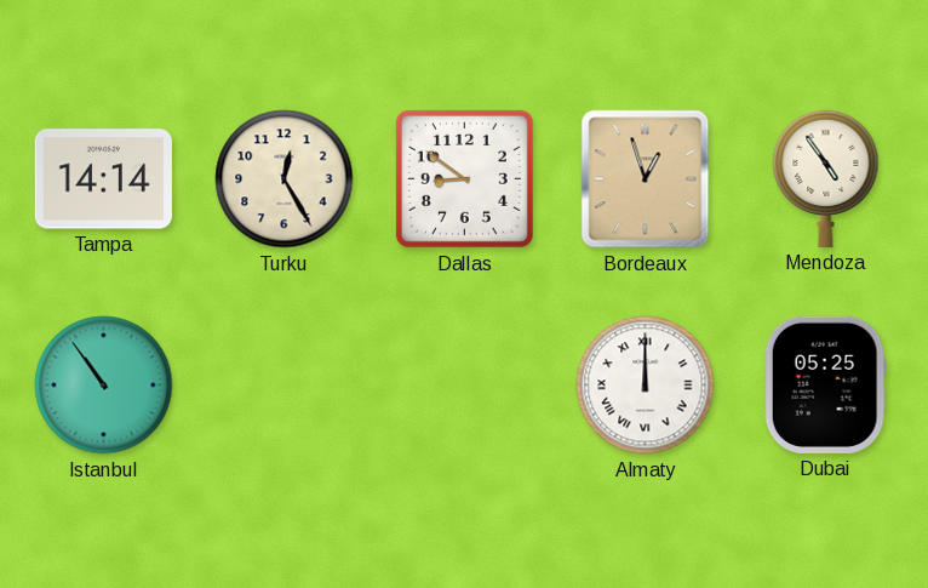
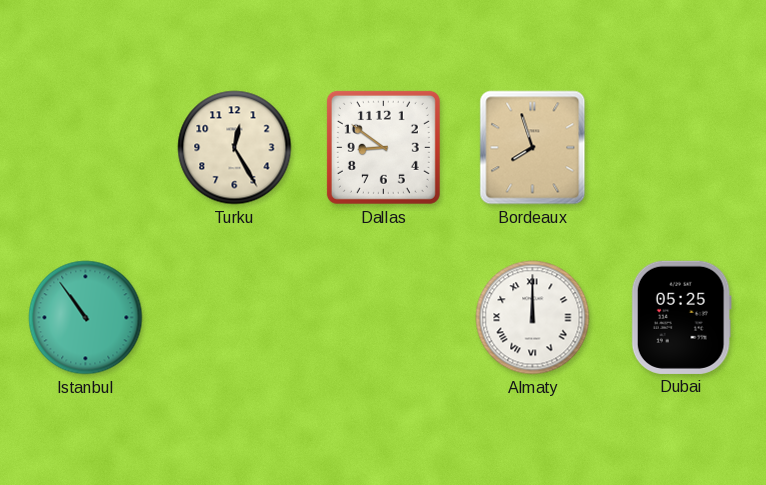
Tampa: 14:14 -> none (103, 179)
Bordeaux: 12:57 -> 7:57 (533, 148)
Mendoza: 4:54 -> none (826, 178)
